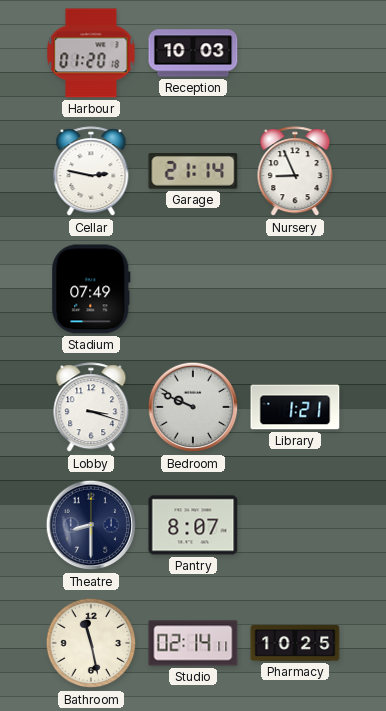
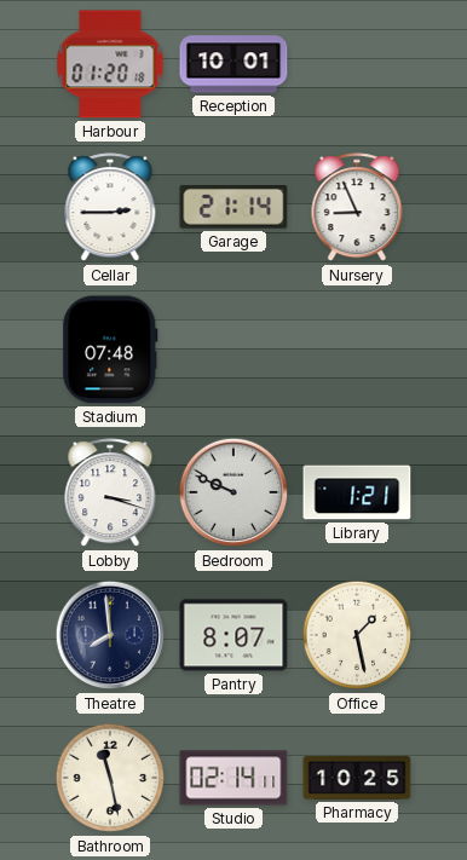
Reception: 10:03 -> 10:01 (234, 64)
Cellar: 2:47 -> 2:45 (110, 208)
Stadium: 07:49 -> 07:48 (110, 350)
Theatre: 8:30 -> 7:59 (110, 635)
Office: none -> 1:28 (357, 635)
